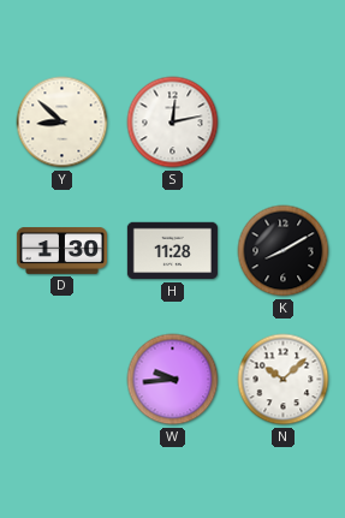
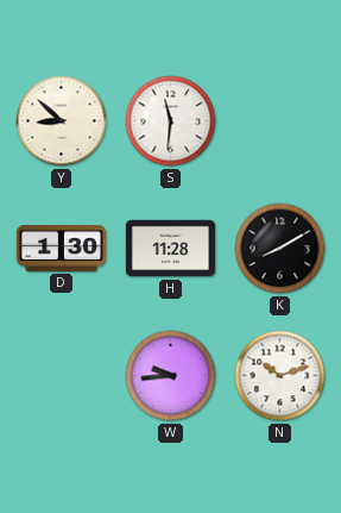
S: 12:13 -> 11:31 (171, 121)
N: 10:08 -> 10:12 (280, 376)
